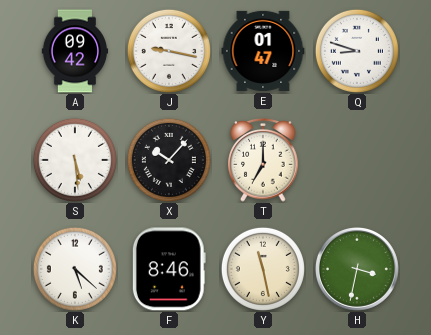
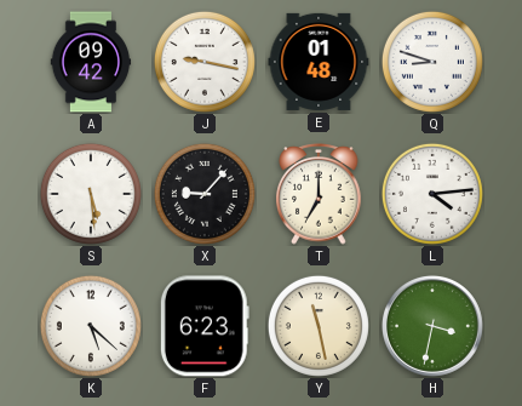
E: 01:47 -> 01:48 (319, 62)
X: 10:07 -> 9:07 (205, 194)
L: none -> 4:14 (432, 194)
F: 8:46 -> 6:23 (205, 326)
